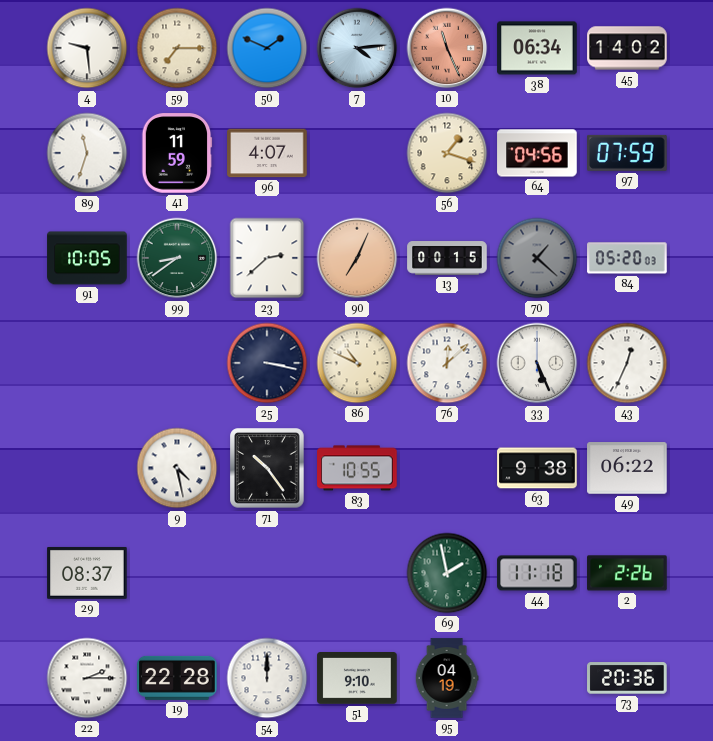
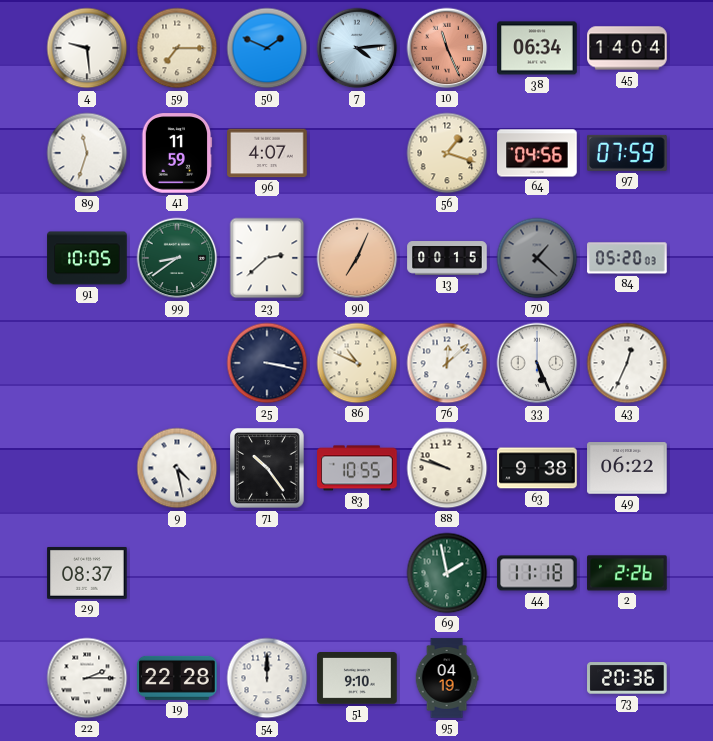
45: 14:02 -> 14:04 (627, 48)
88: none -> 9:48 (447, 468)
